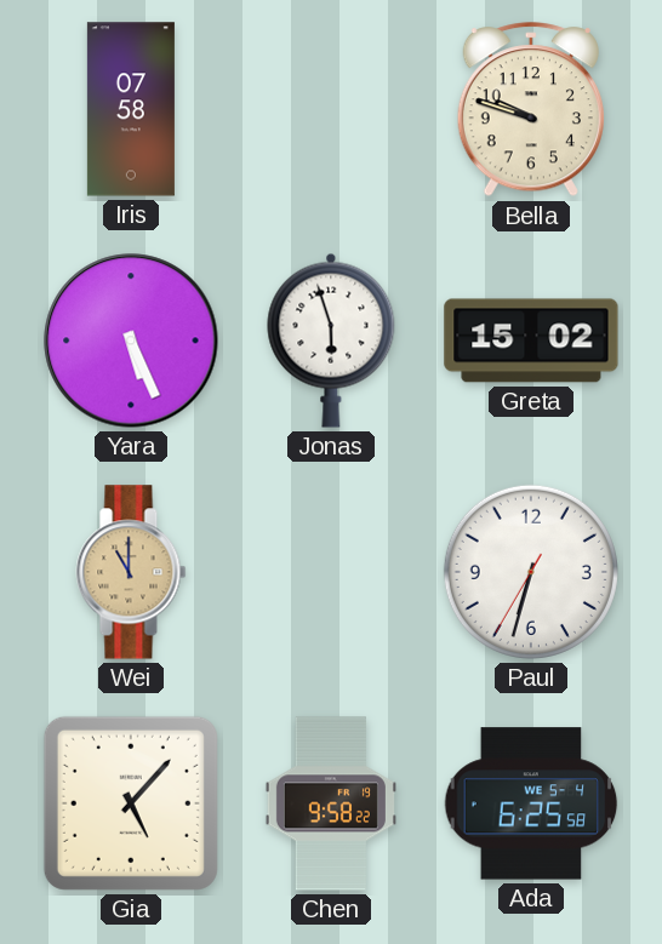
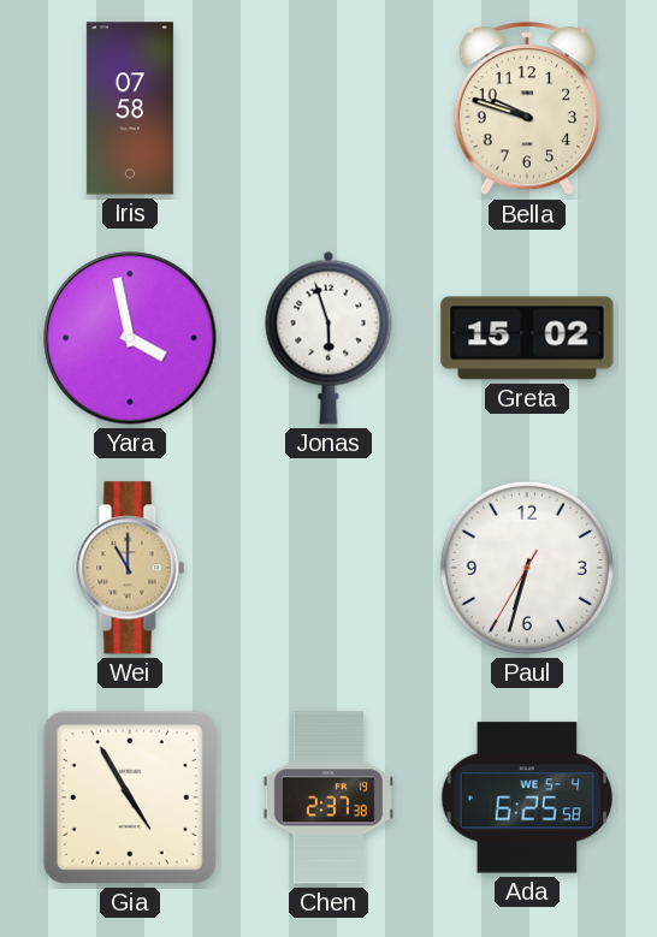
Yara: 5:26 -> 3:58 (130, 338)
Gia: 5:07 -> 4:55 (130, 797)
Chen: 9:58 -> 2:37 (328, 797)
